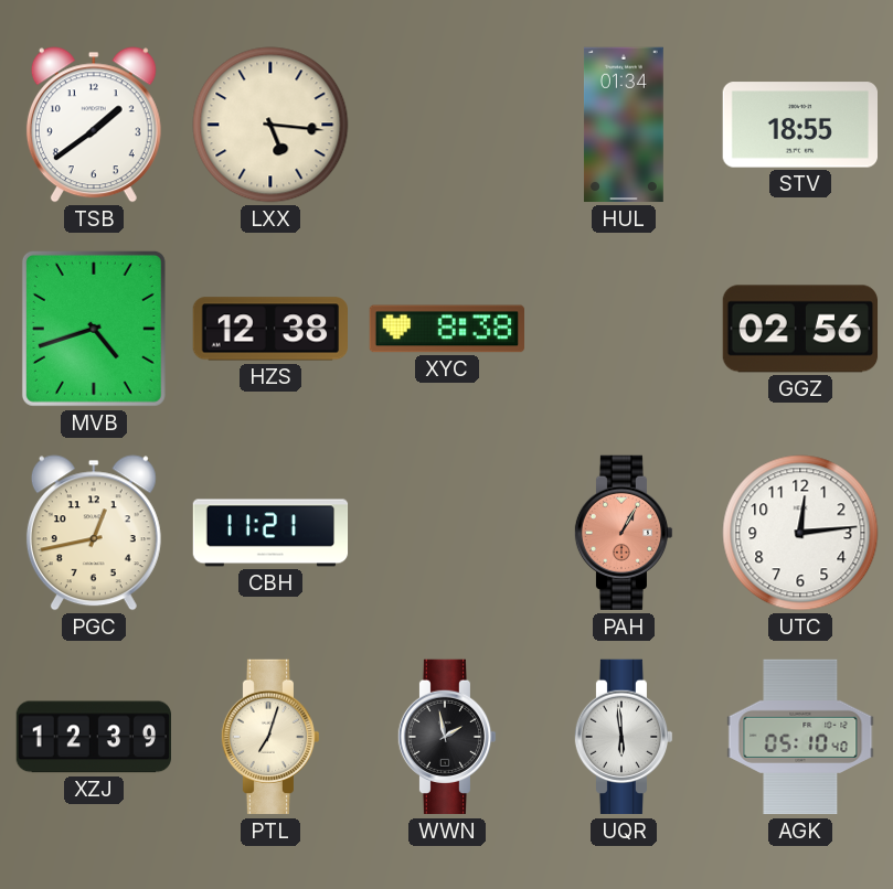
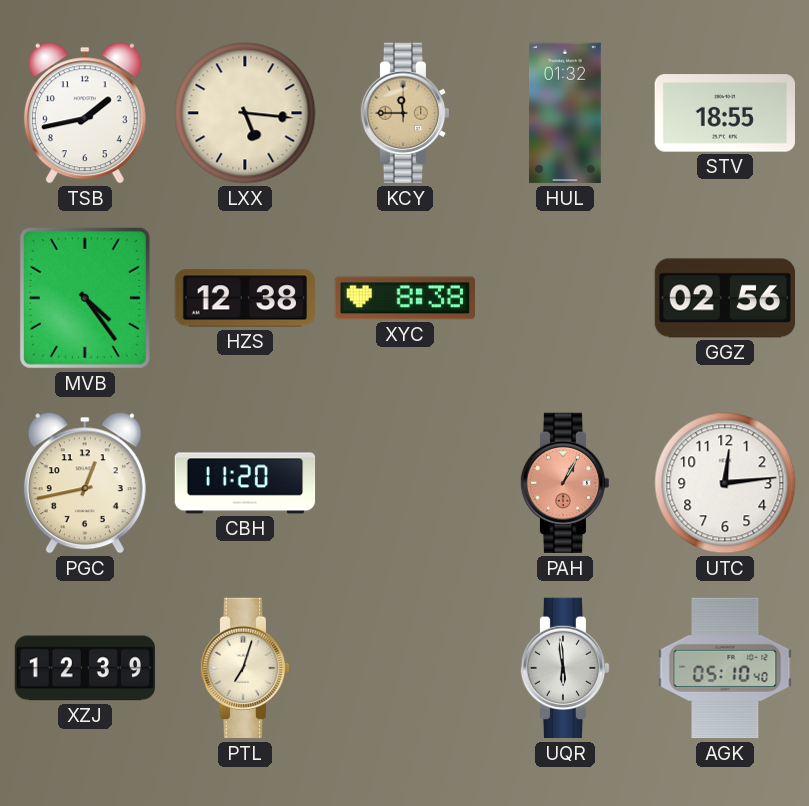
TSB: 1:39 -> 1:43 (85, 113)
KCY: none -> 11:45 (405, 113)
HUL: 01:34 -> 01:32 (565, 113)
MVB: 4:42 -> 4:24 (85, 298)
CBH: 11:21 -> 11:20 (245, 483)
WWN: 1:58 -> none (447, 737)
